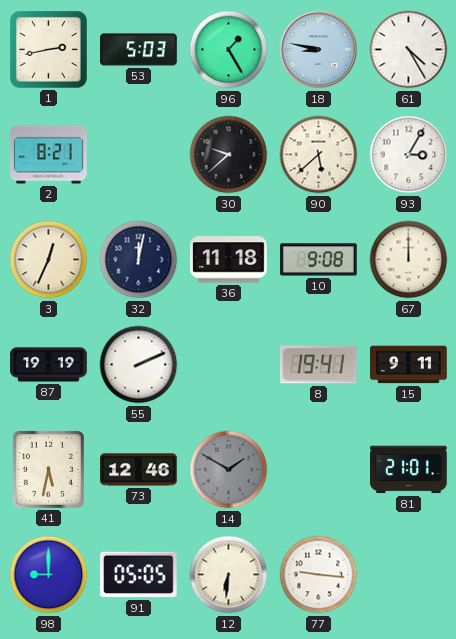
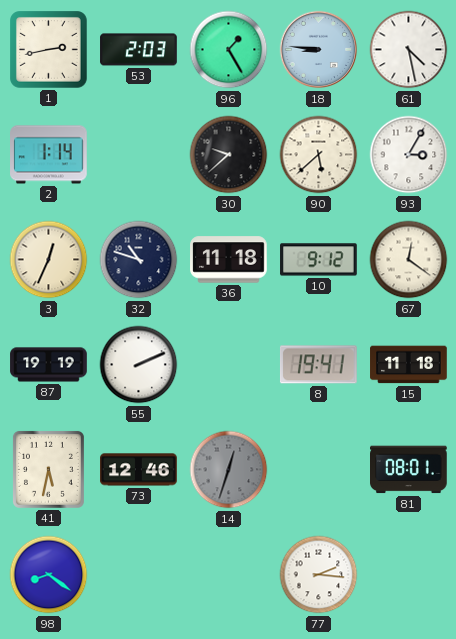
53: 5:03 -> 2:03 (139, 50)
18: 8:47 -> 8:46 (319, 50)
61: 4:25 -> 4:28 (409, 50)
2: 8:21 -> 1:14 (49, 155)
32: 12:02 -> 10:48 (139, 260)
10: 9:08 -> 9:12 (319, 260)
67: 12:00 -> 12:21 (409, 260)
15: 9:11 -> 11:18 (409, 365)
14: 1:50 -> 12:33 (229, 470)
81: 21:01 -> 08:01 (409, 470)
98: 9:00 -> 8:21 (49, 575)
91: 05:05 -> none (139, 575)
12: 6:31 -> none (229, 575)
77: 9:16 -> 2:16 (319, 575)
